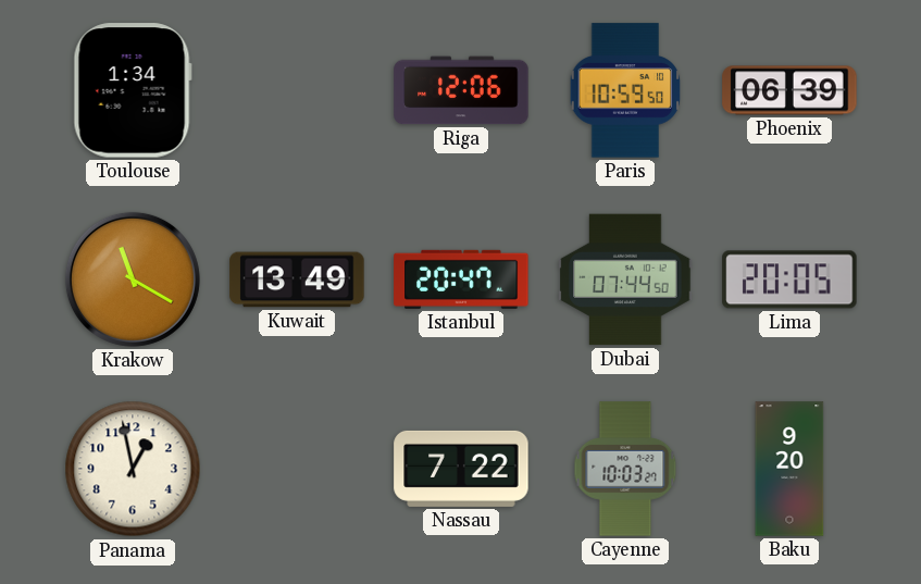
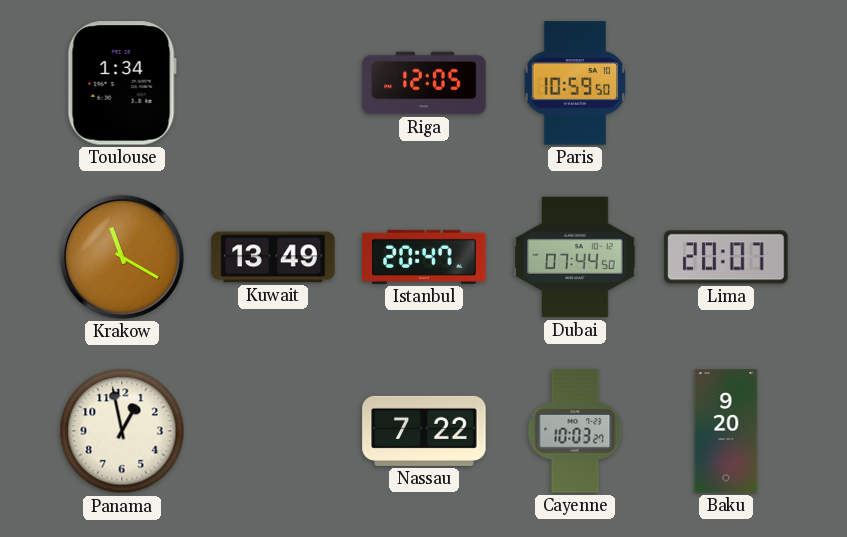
Riga: 12:06 -> 12:05 (424, 83)
Phoenix: 06:39 -> none (789, 90)
Lima: 20:05 -> 20:07 (726, 257)
